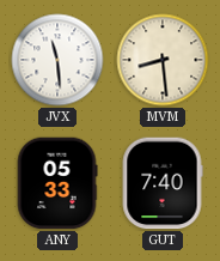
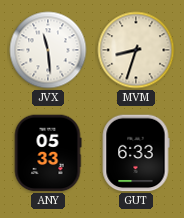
MVM: 8:29 -> 8:33 (136, 50)
GUT: 7:40 -> 6:33 (136, 153)
